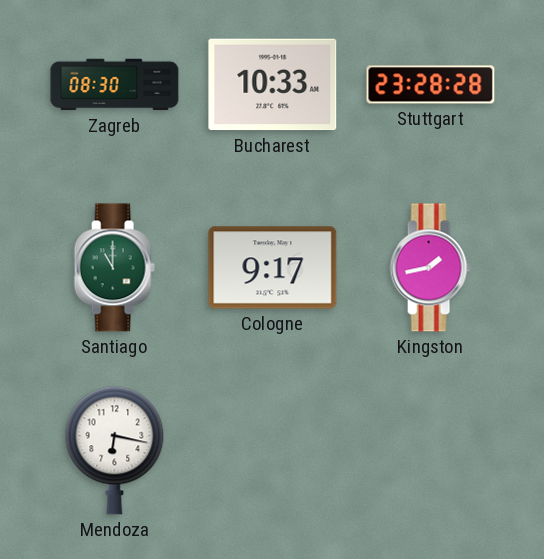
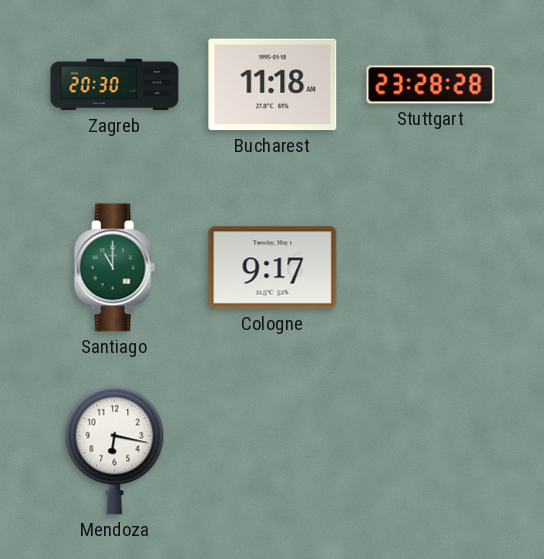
Zagreb: 08:30 -> 20:30 (115, 85)
Bucharest: 10:33 -> 11:18 (273, 85)
Kingston: 1:43 -> none (430, 268)
